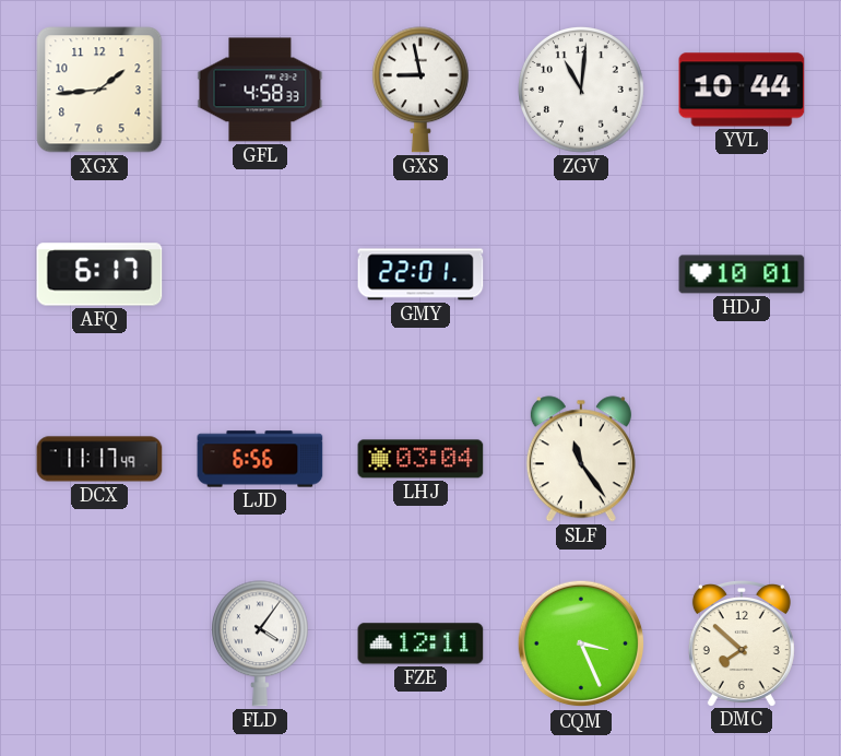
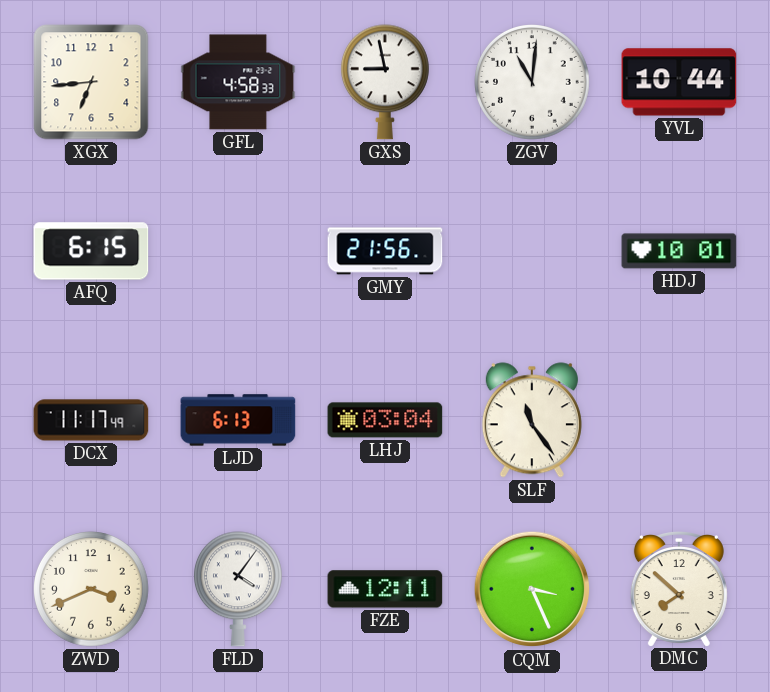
XGX: 1:44 -> 6:44 (91, 82)
AFQ: 6:17 -> 6:15 (91, 251)
GMY: 22:01 -> 21:56 (385, 251)
LJD: 6:56 -> 6:13 (238, 420)
ZWD: none -> 3:41 (92, 590)
